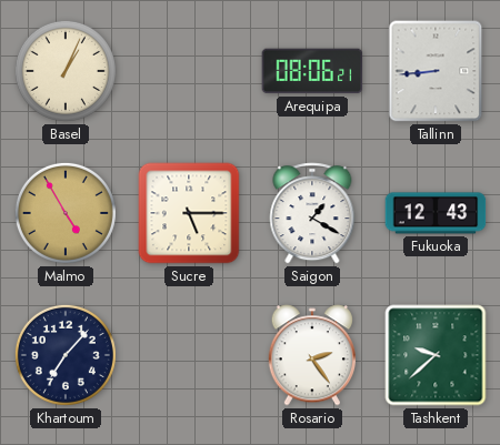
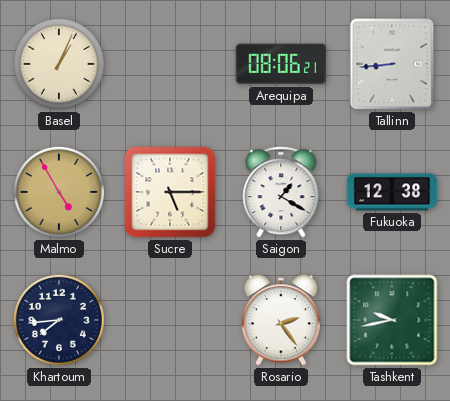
Fukuoka: 12:43 -> 12:38 (392, 192)
Khartoum: 7:07 -> 7:44 (59, 320)
Tashkent: 9:38 -> 9:43 (392, 320)
